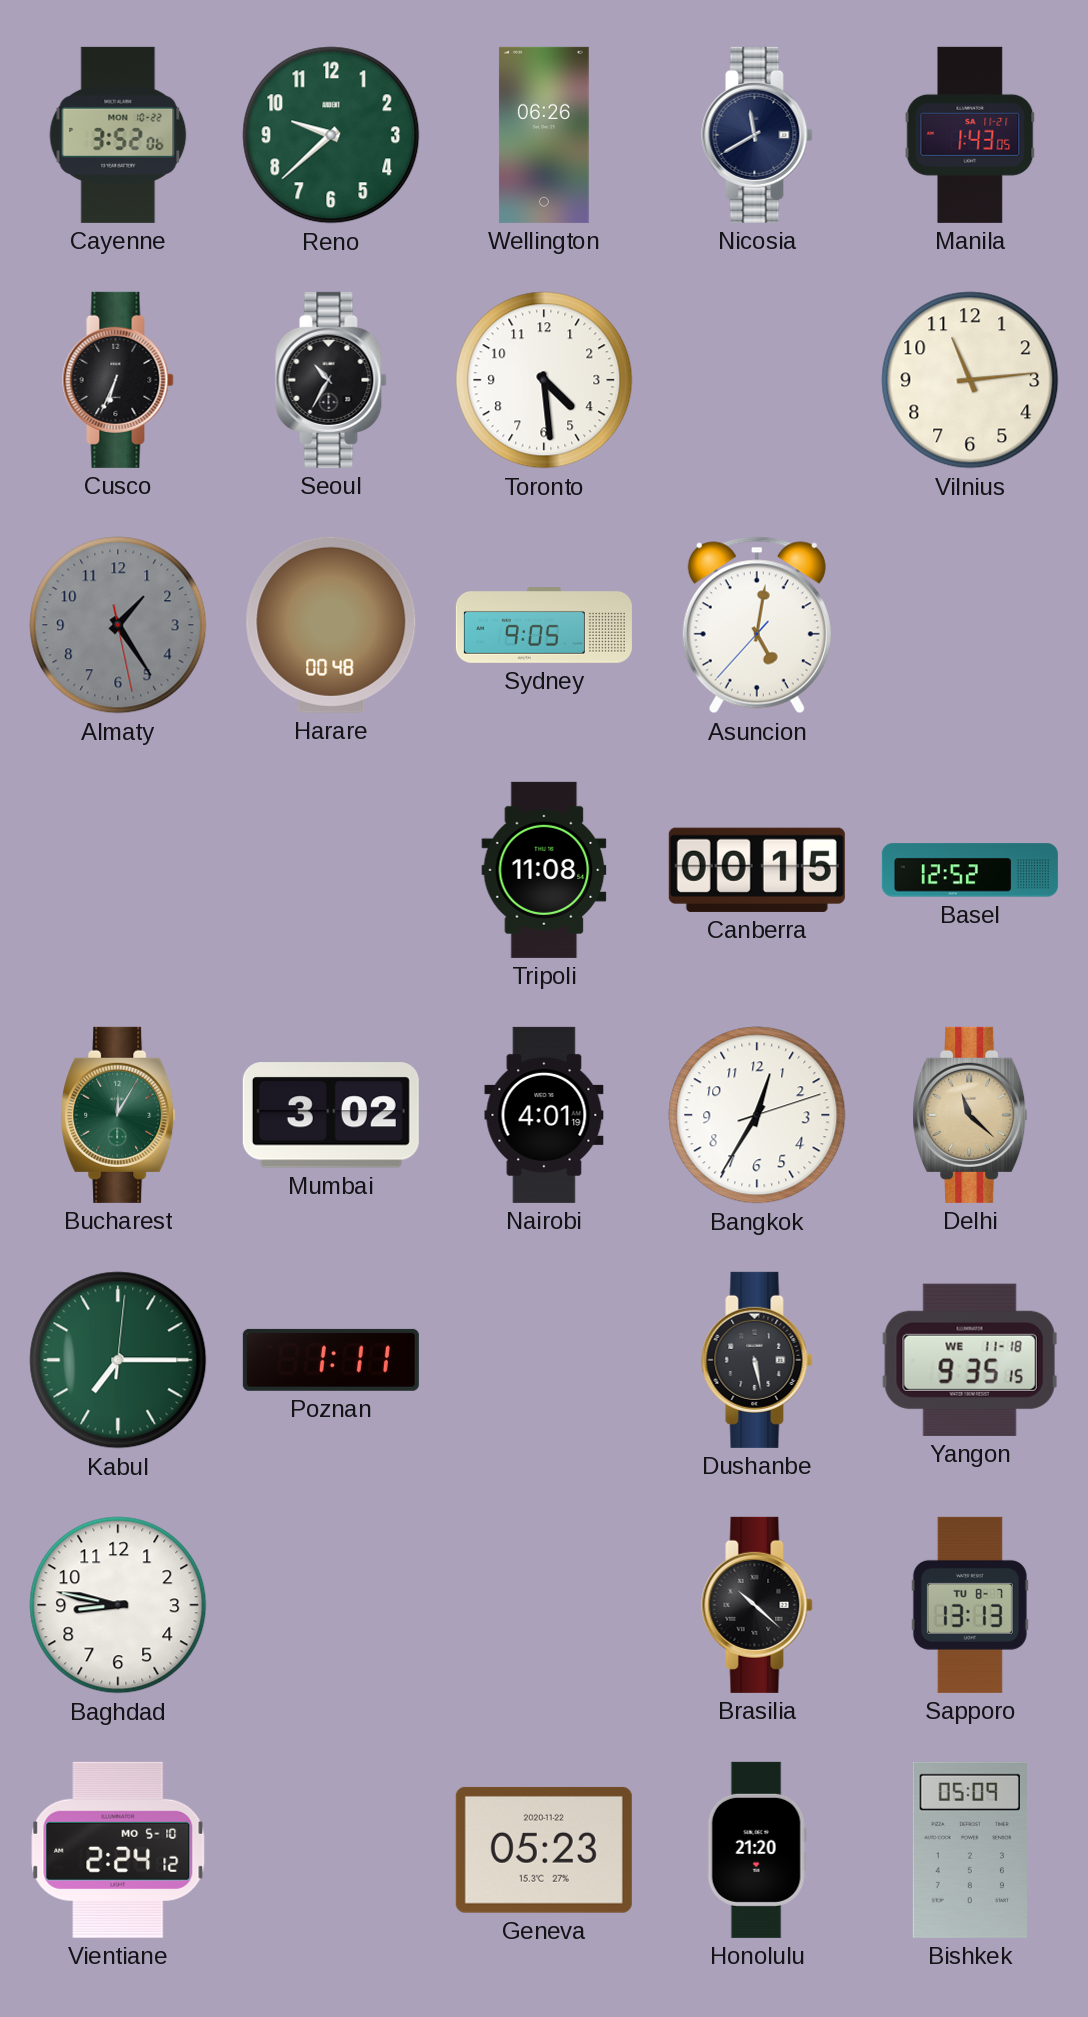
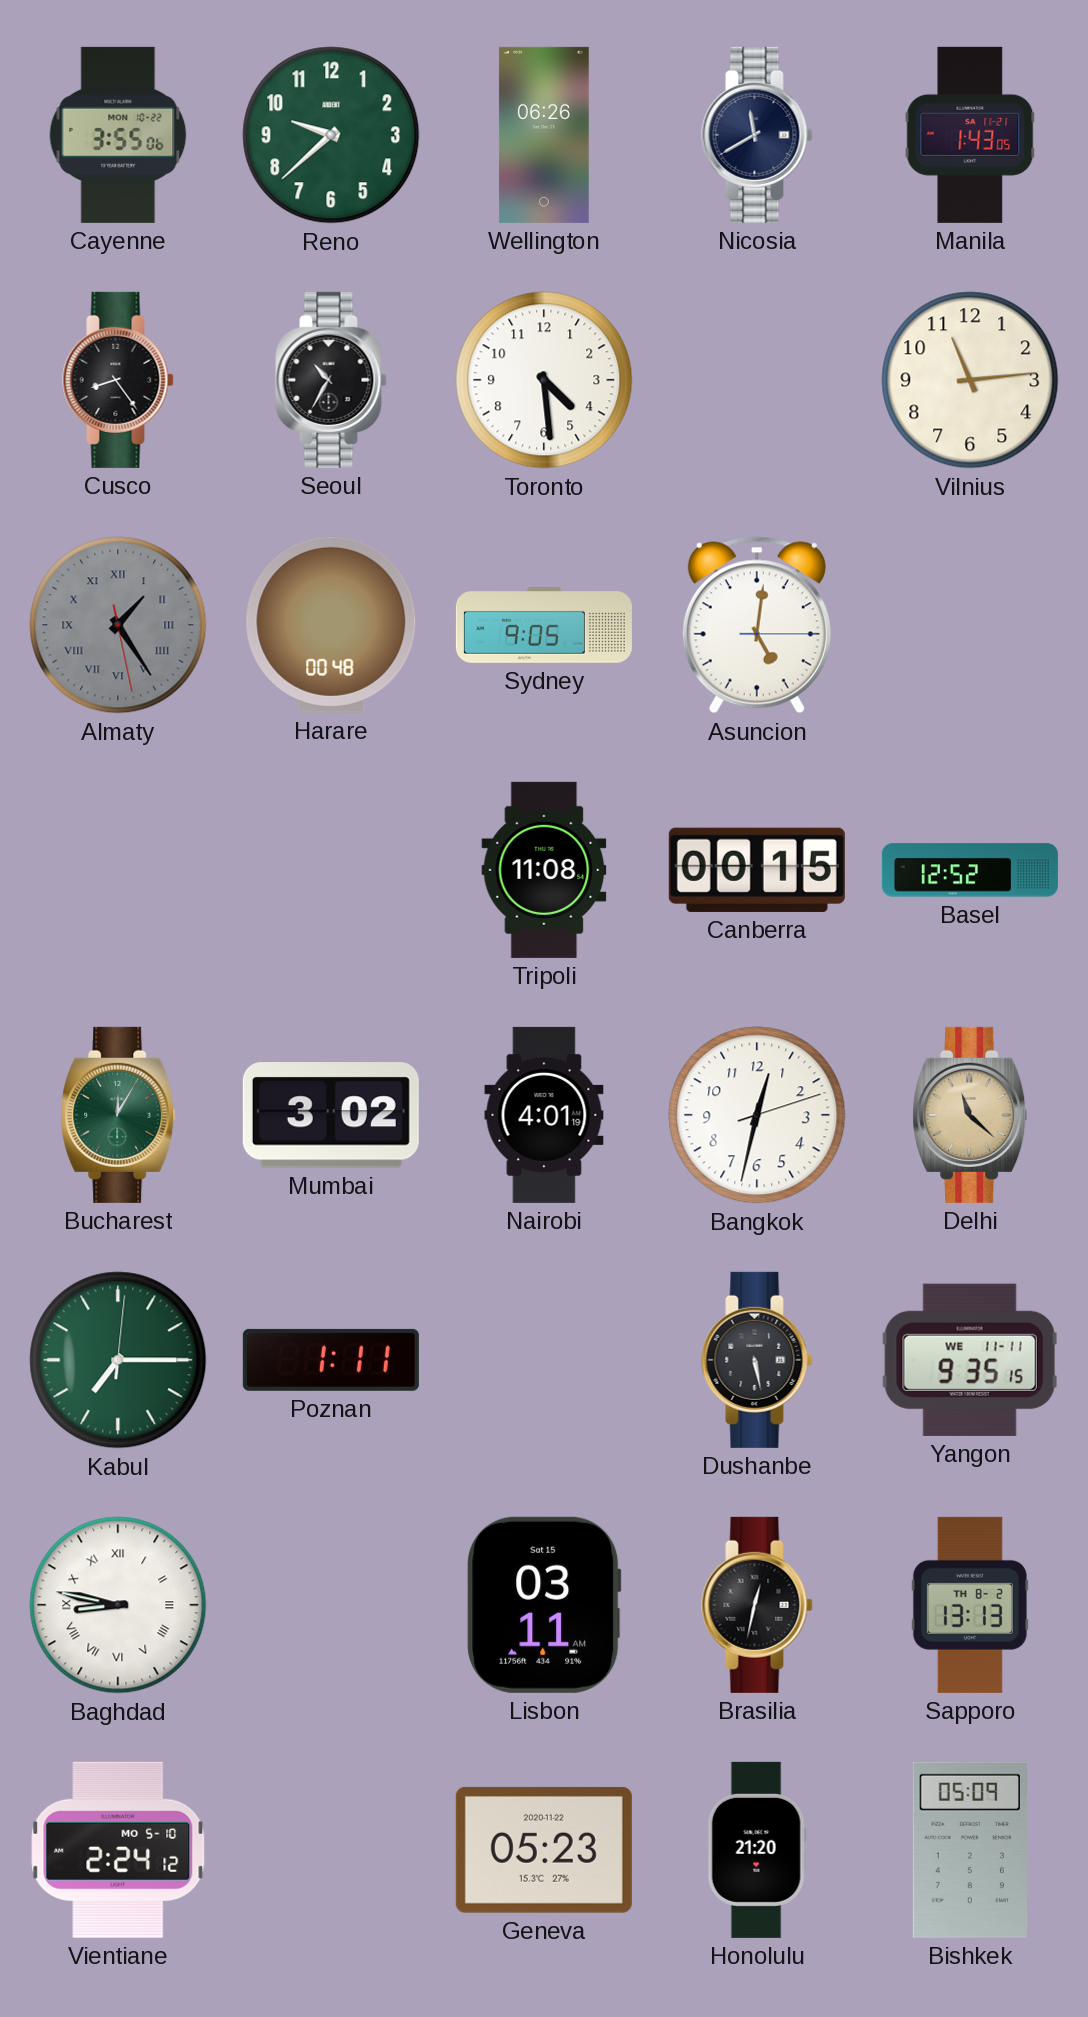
Cayenne: 3:52 -> 3:55 (118, 135)
Cusco: 6:34 -> 8:24 (118, 380)
Almaty numerals: Arabic -> Roman (118, 625)
Asuncion: 5:01:37 -> 5:01:15 (757, 625)
Bangkok: 12:35 -> 12:32 (757, 1115)
Yangon date: WE 11-18 -> WE 11-11 (970, 1360)
Baghdad numerals: Arabic -> Roman (118, 1605)
Lisbon: none -> 03:11 (544, 1605)
Brasilia: 10:22 -> 12:32 (757, 1605)
Sapporo date: TU 8-7 -> TH 8-2 (970, 1605)
